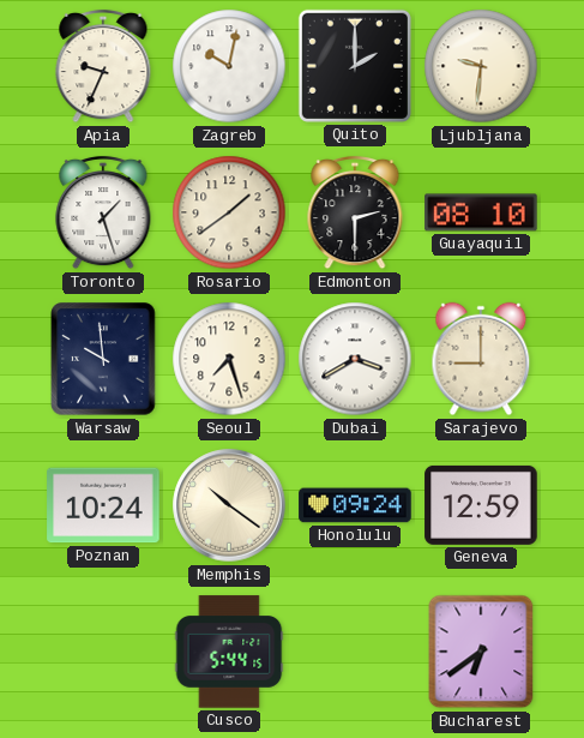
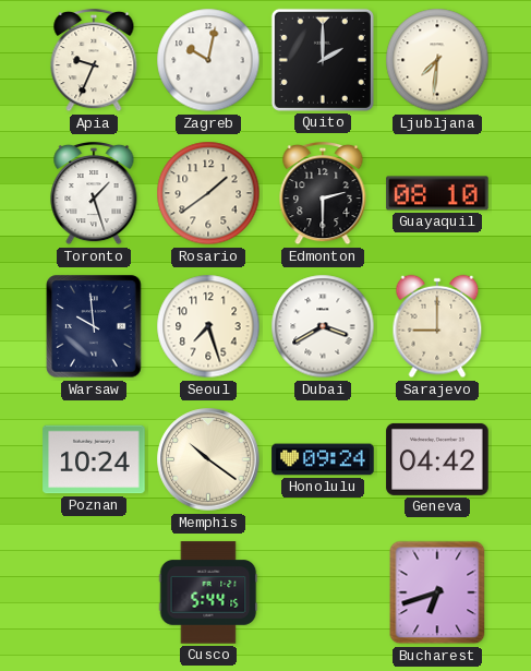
Ljubljana: 9:31 -> 7:31 (437, 60)
Geneva: 12:59 -> 04:42 (437, 459)
Bucharest: 6:39 -> 6:42 (437, 592)
